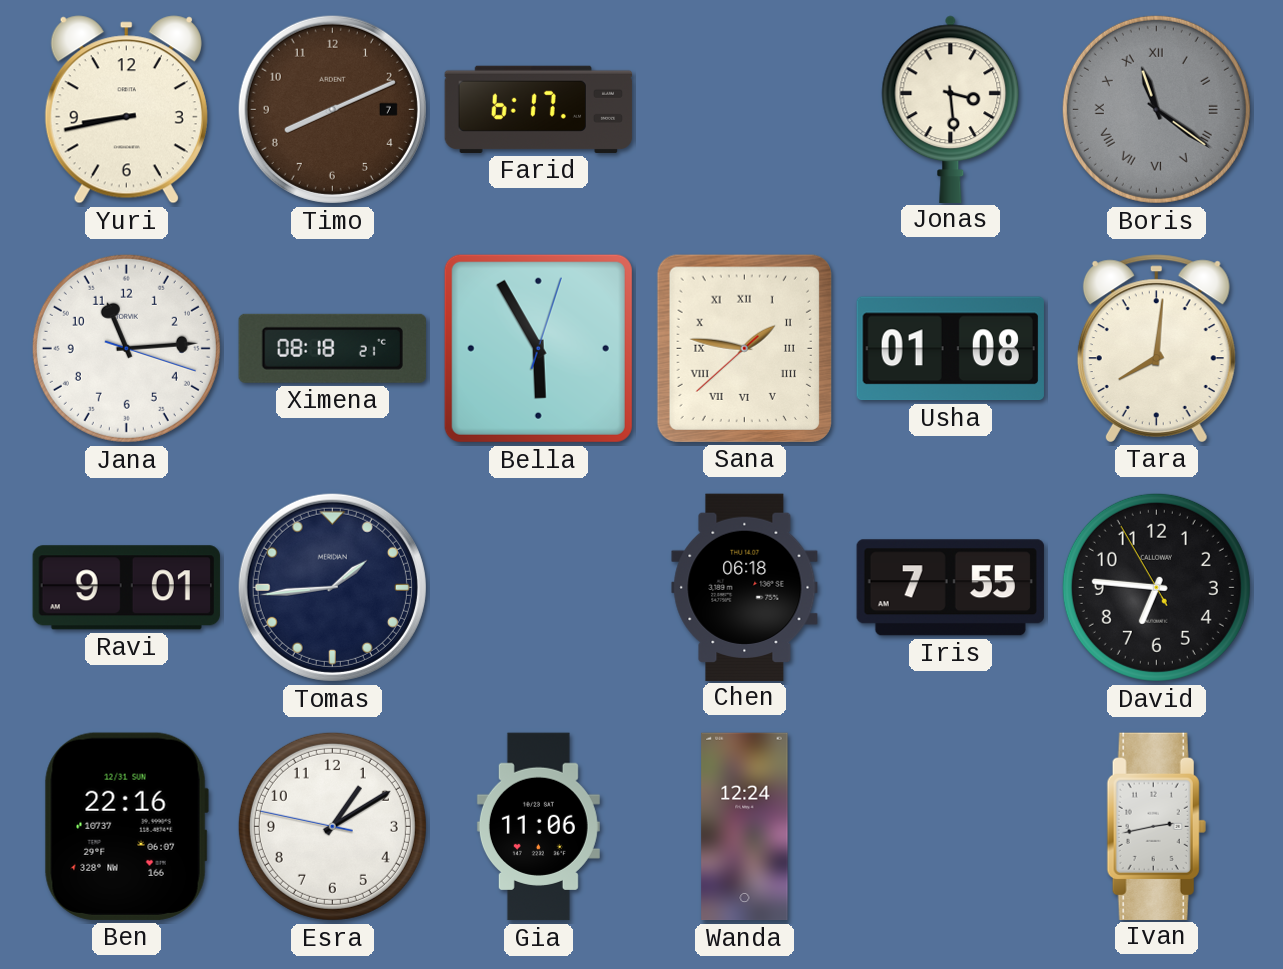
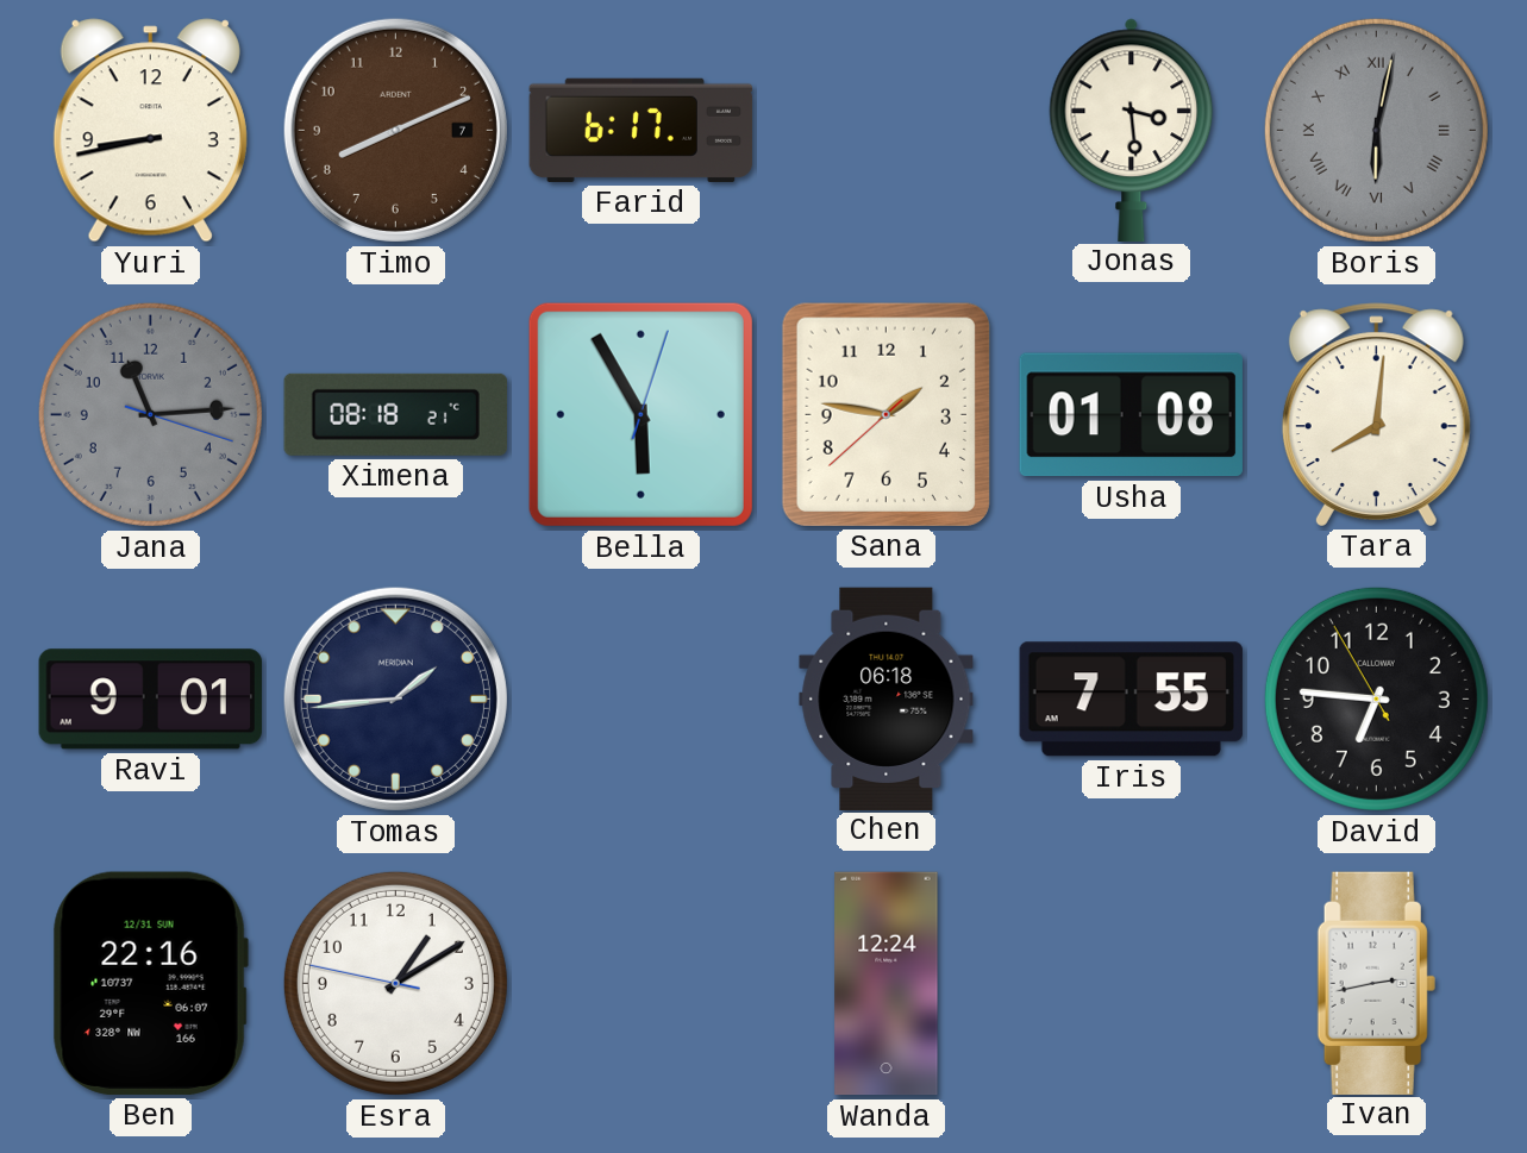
Boris: 11:21 -> 6:02 (1376, 130)
Jana dial: white -> grey (150, 414)
Sana numerals: Roman -> Arabic (885, 414)
Gia: 11:06 -> none (538, 827)
